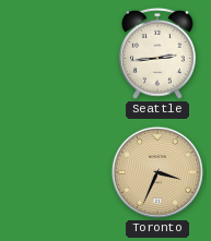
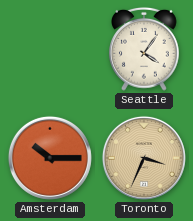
Seattle: 2:44 -> 4:06 (145, 49)
Amsterdam: none -> 10:15 (50, 158)
